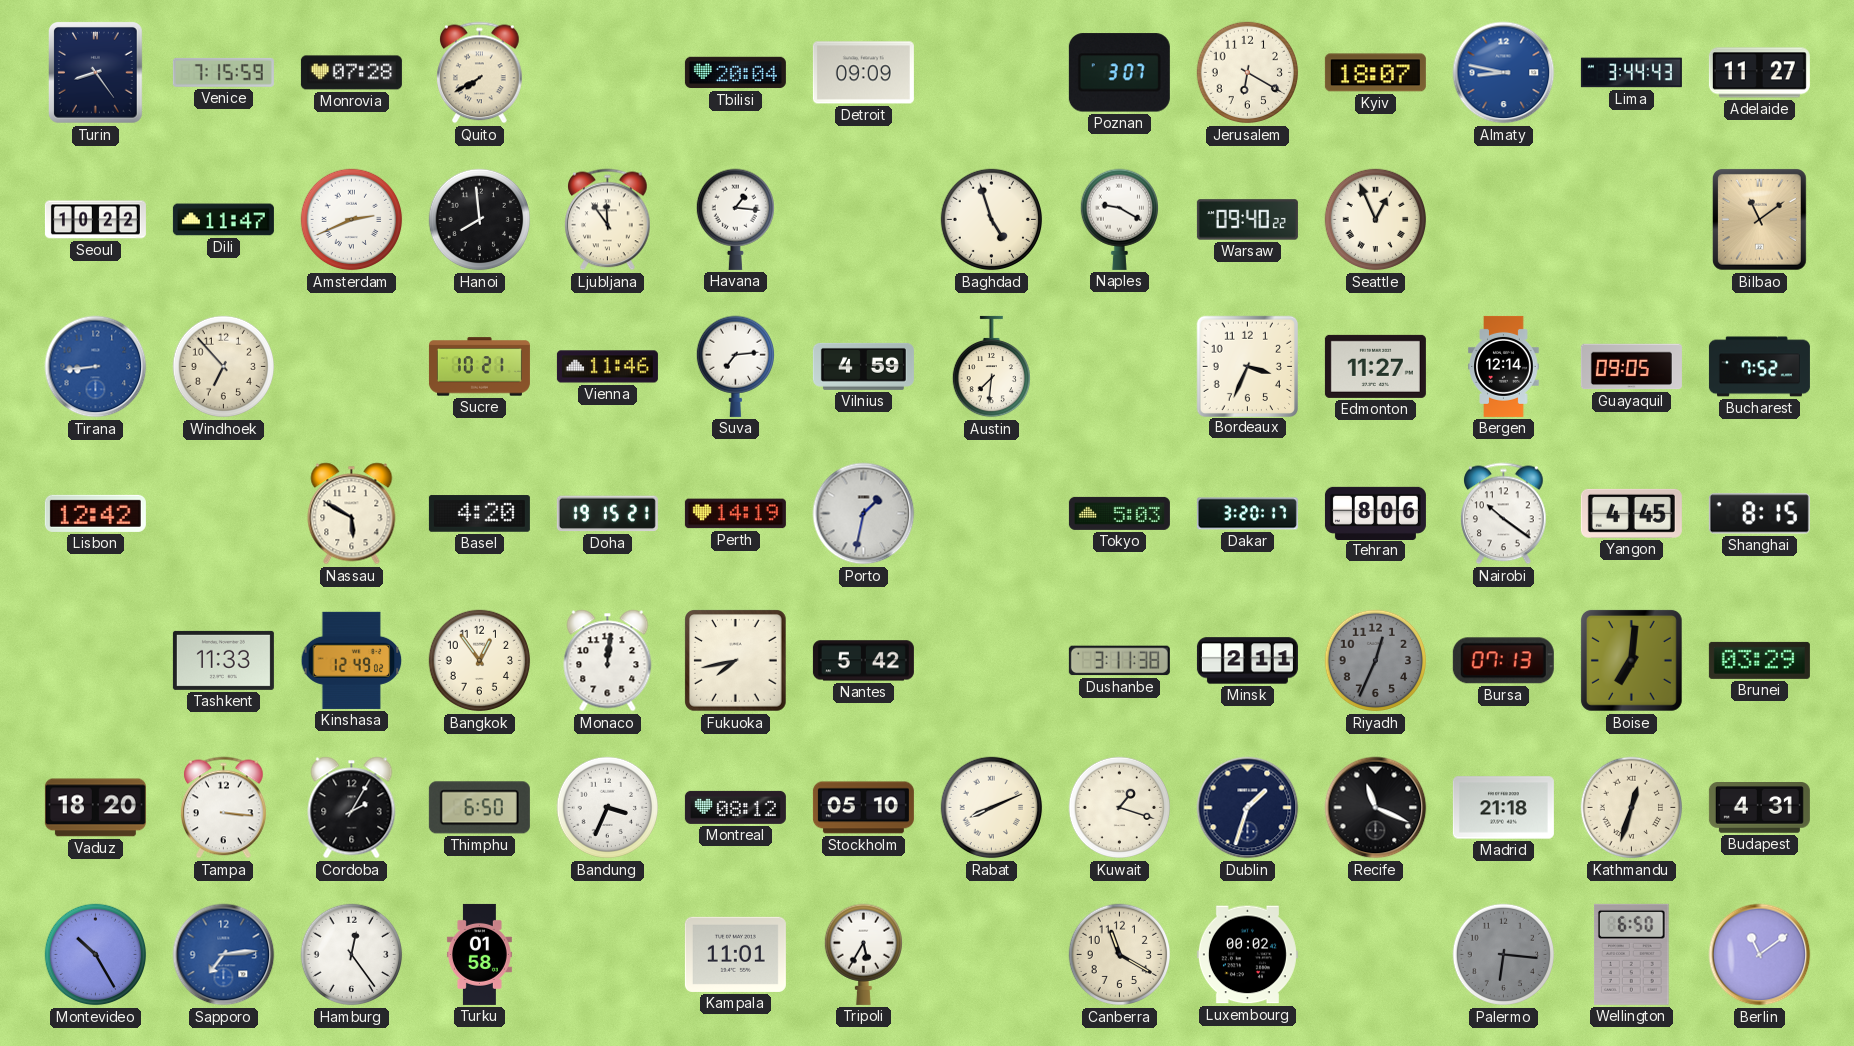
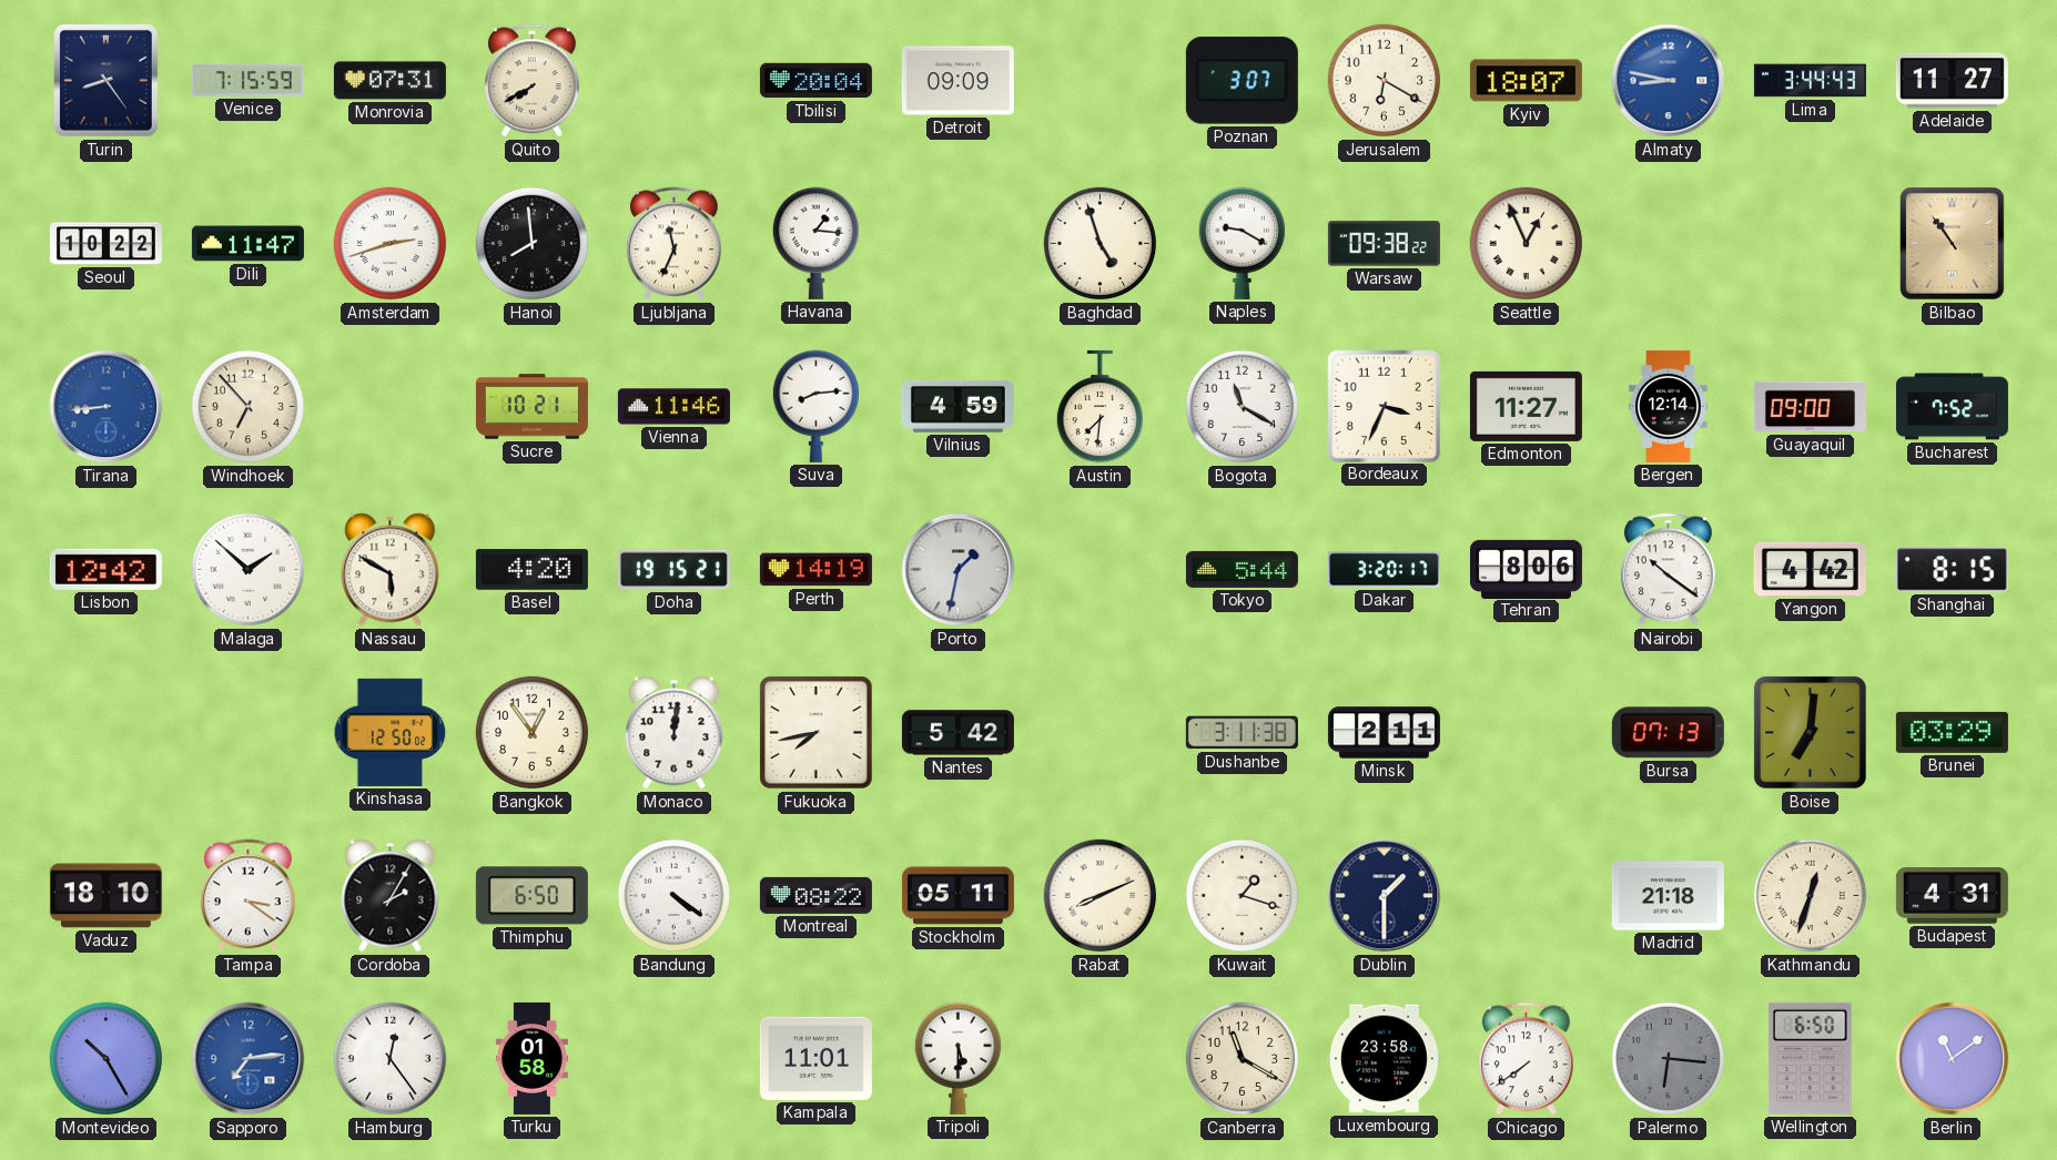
Monrovia: 07:28 -> 07:31 (389, 81)
Amsterdam: 2:41 -> 2:42 (391, 244)
Ljubljana: 11:54 -> 11:34 (675, 244)
Warsaw: 09:40 -> 09:38 (1384, 244)
Bilbao: 11:09 -> 10:54 (1953, 244)
Suva: 7:14 -> 8:14 (815, 406)
Bogota: none -> 11:20 (1243, 407)
Guayaquil: 09:05 -> 09:00 (1810, 407)
Malaga: none -> 1:52 (249, 570)
Tokyo: 5:03 -> 5:44 (1242, 569)
Yangon: 4:45 -> 4:42 (1810, 569)
Tashkent: 11:33 -> none (223, 660)
Kinshasa: 12:49 -> 12:50 (391, 732)
Riyadh: 12:34 -> none (1376, 661)
Vaduz: 18:20 -> 18:10 (105, 896)
Tampa: 3:16 -> 3:21 (249, 896)
Bandung: 3:34 -> 4:21 (675, 896)
Montreal: 08:12 -> 08:22 (815, 895)
Stockholm: 05:10 -> 05:11 (957, 896)
Dublin: 1:33 -> 1:30 (1385, 896)
Recife: 11:19 -> none (1376, 808)
Tripoli: 5:35 -> 5:30 (957, 1058)
Luxembourg: 00:02 -> 23:58 (1384, 1059)
Chicago: none -> 7:39 (1527, 1059)
